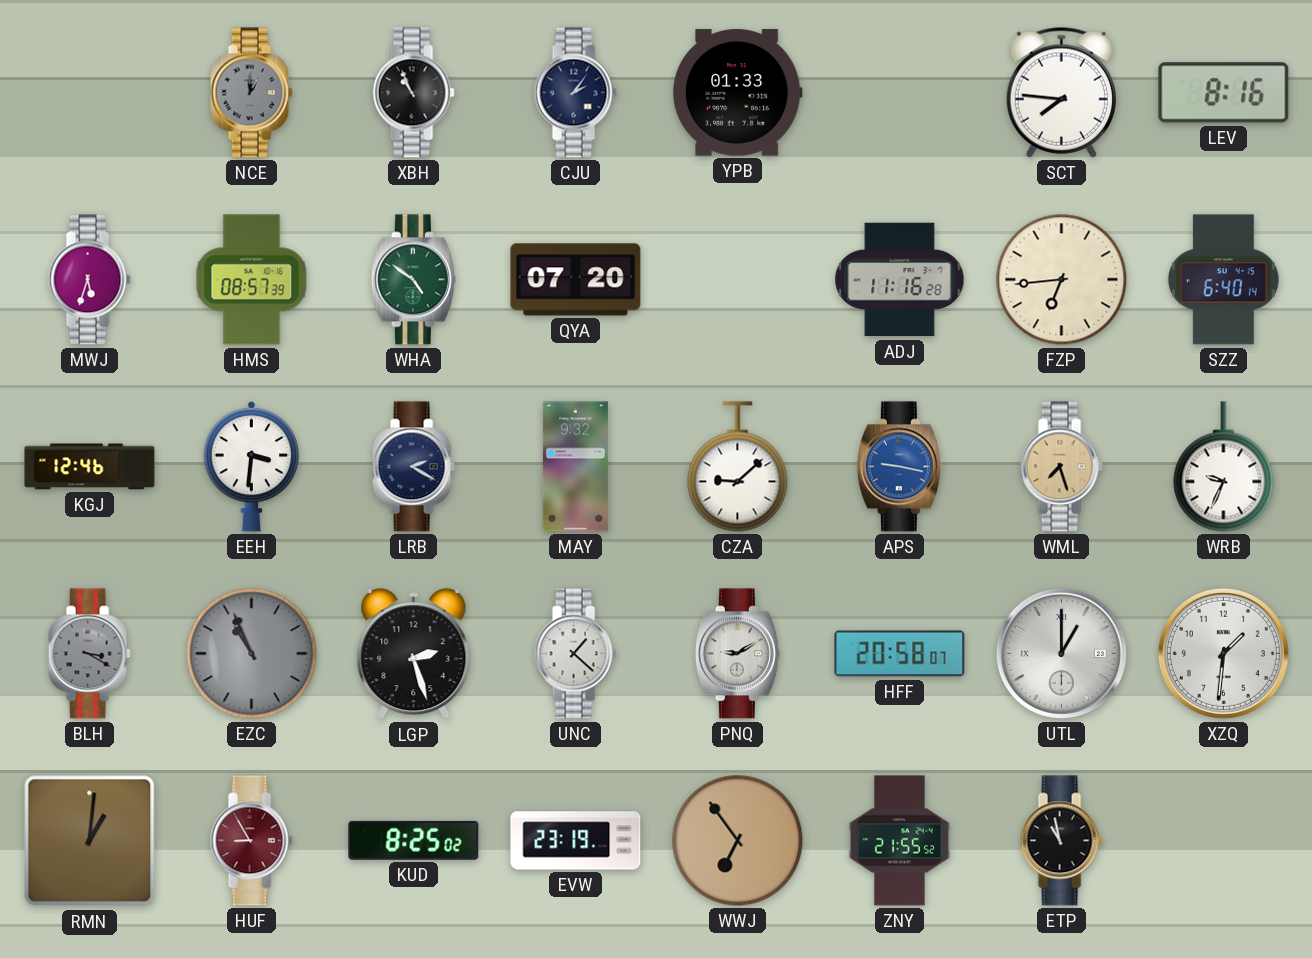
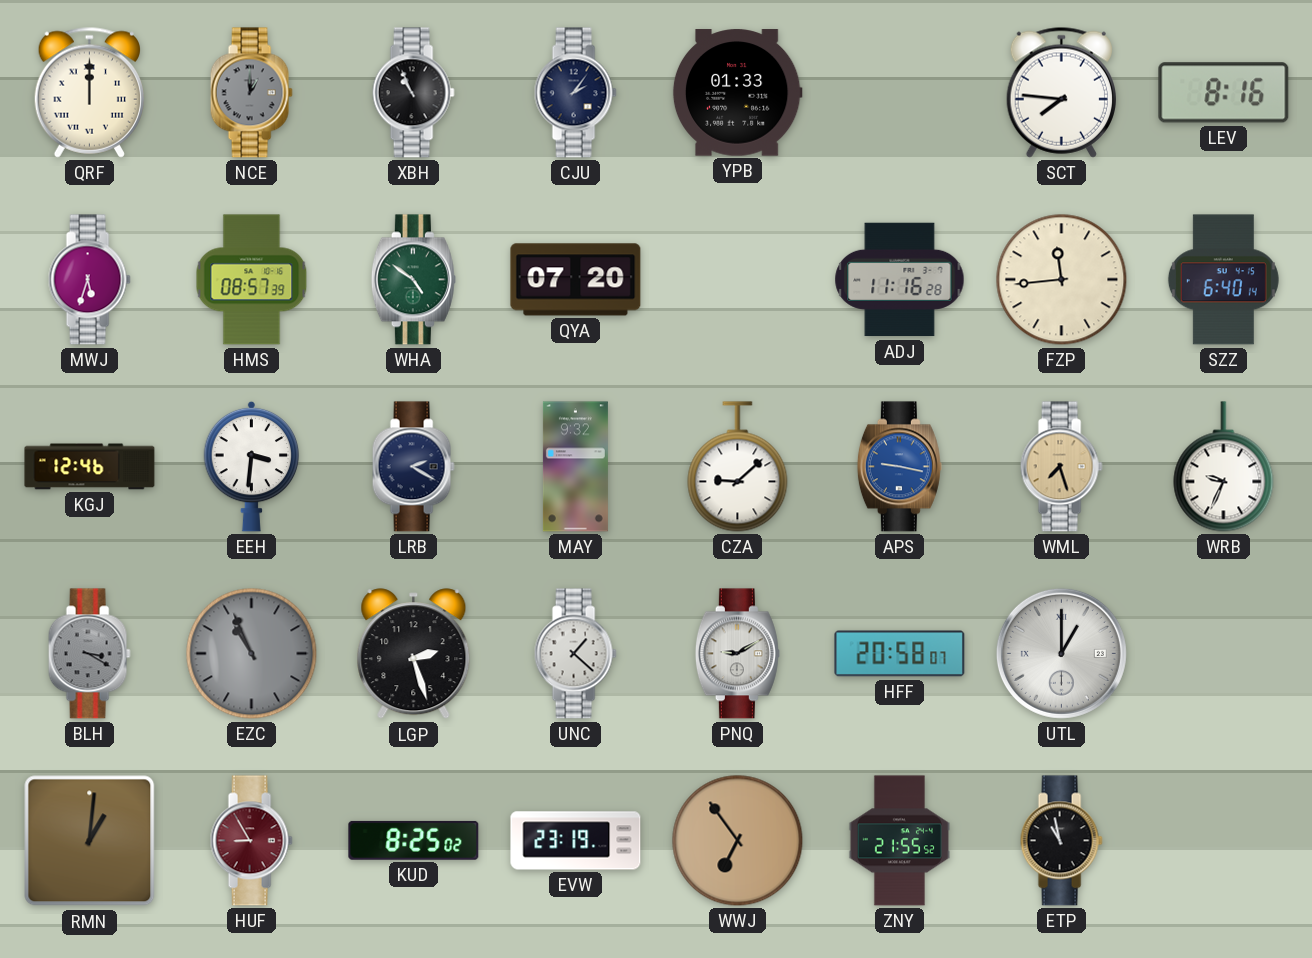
QRF: none -> 12:00 (89, 92)
FZP: 6:44 -> 11:44 (1062, 280)
XZQ: 1:31 -> none (1223, 653)
